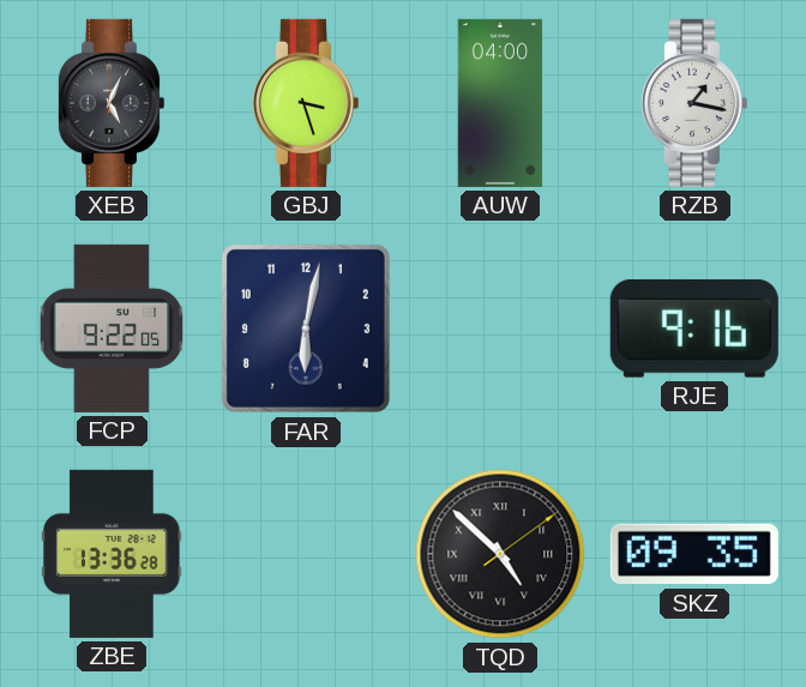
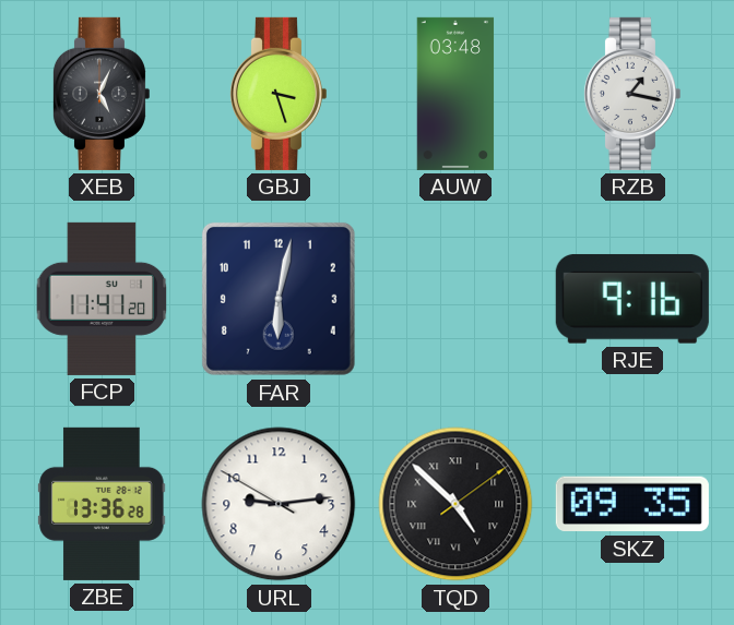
AUW: 04:00 -> 03:48 (455, 94)
FCP: 9:22 -> 11:41 (102, 299)
URL: none -> 9:13 (279, 504)
